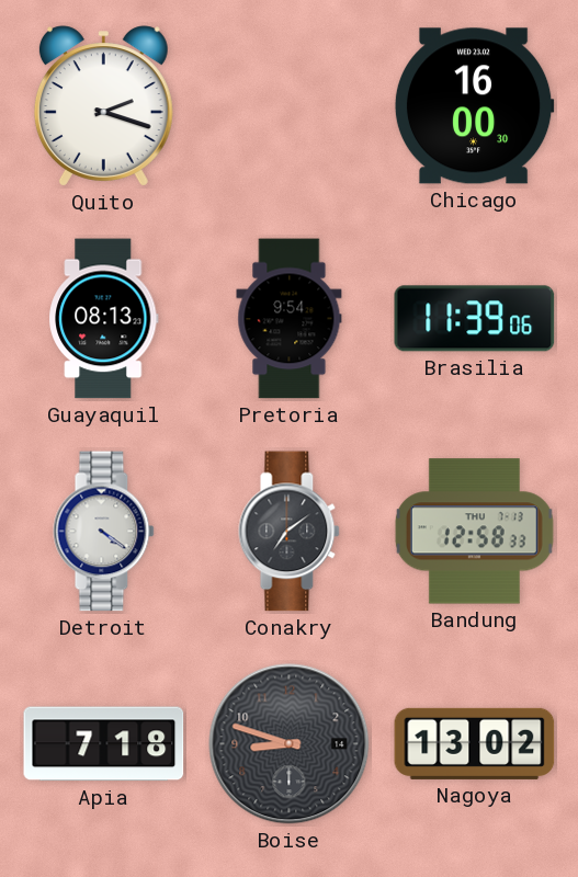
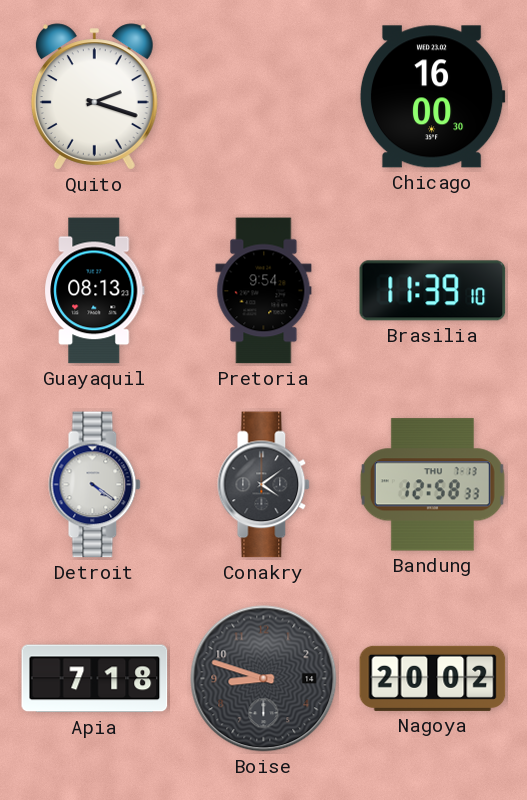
Brasilia: 11:39:06 -> 11:39:10 (433, 291)
Conakry: 7:09 -> 4:09 (264, 485)
Nagoya: 13:02 -> 20:02 (433, 678)
